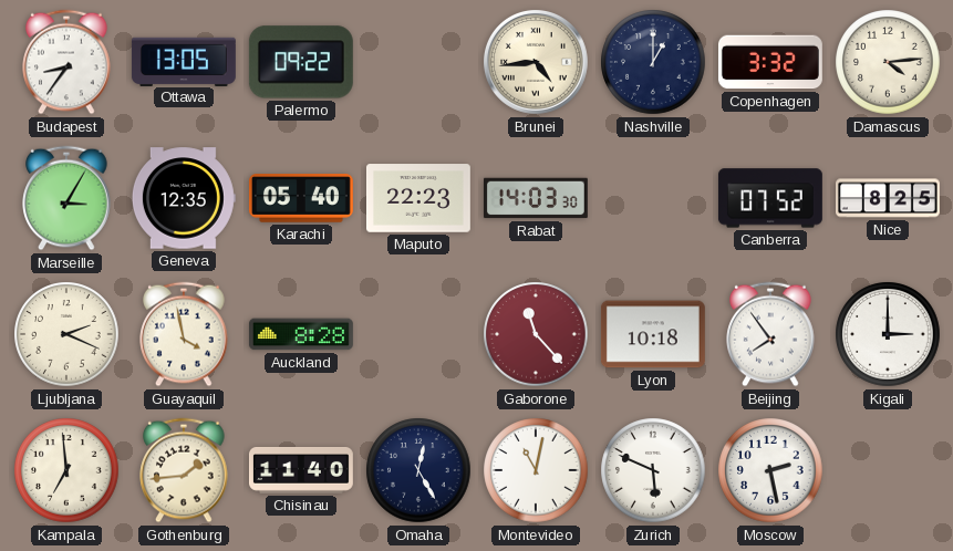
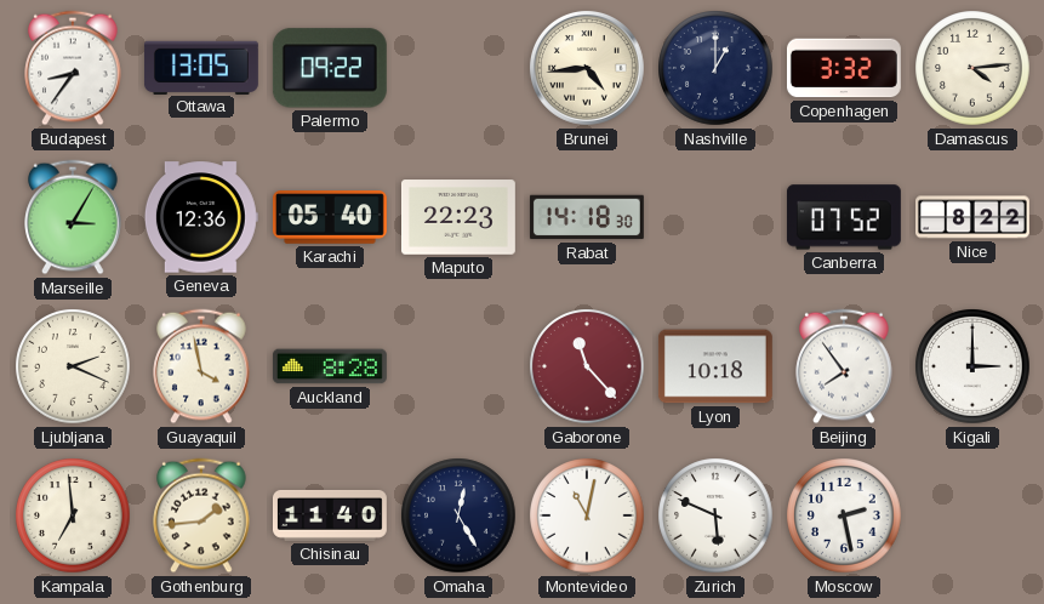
Geneva: 12:35 -> 12:36 (201, 217)
Rabat: 14:03 -> 14:18 (587, 217)
Nice: 8:25 -> 8:22 (974, 217)
